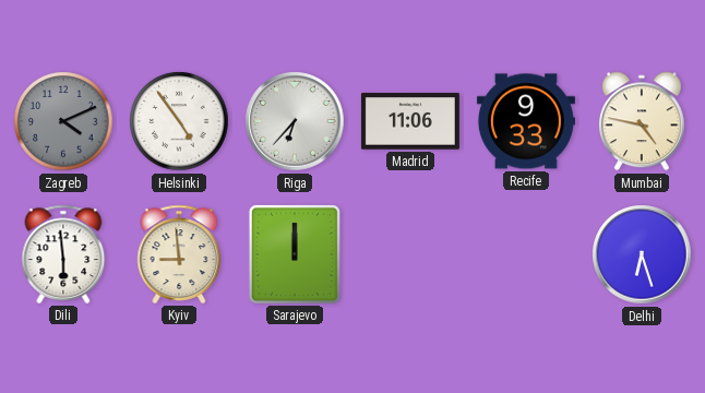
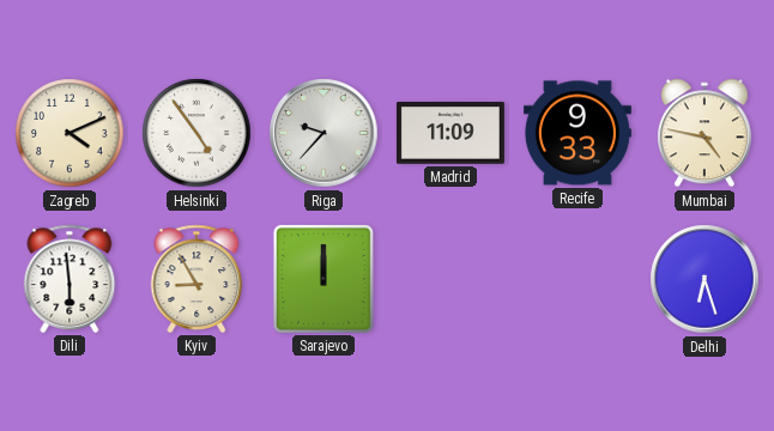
Zagreb dial: grey -> cream (69, 133)
Riga: 6:37 -> 9:37 (323, 133)
Madrid: 11:06 -> 11:09 (451, 133)
Kyiv: 8:59 -> 8:55 (196, 279)
